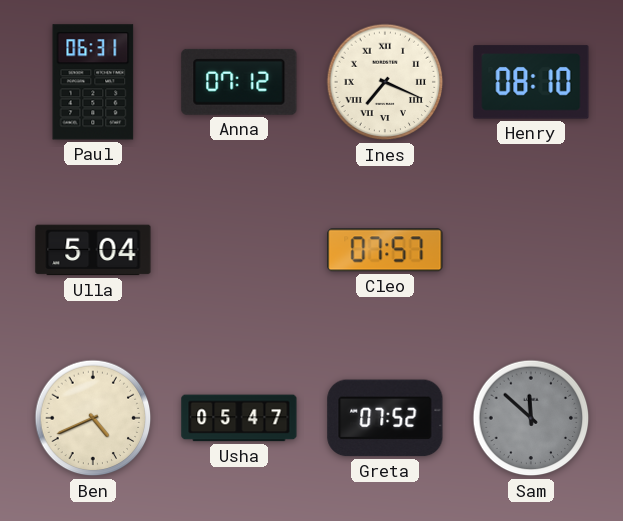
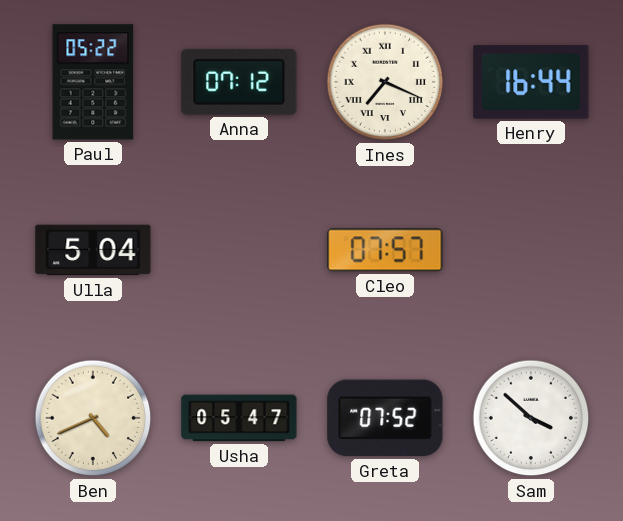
Paul: 06:31 -> 05:22 (93, 82)
Henry: 08:10 -> 16:44 (531, 82)
Sam: 11:52 -> 3:52 (531, 418)
Sam dial: grey -> white (531, 418)
